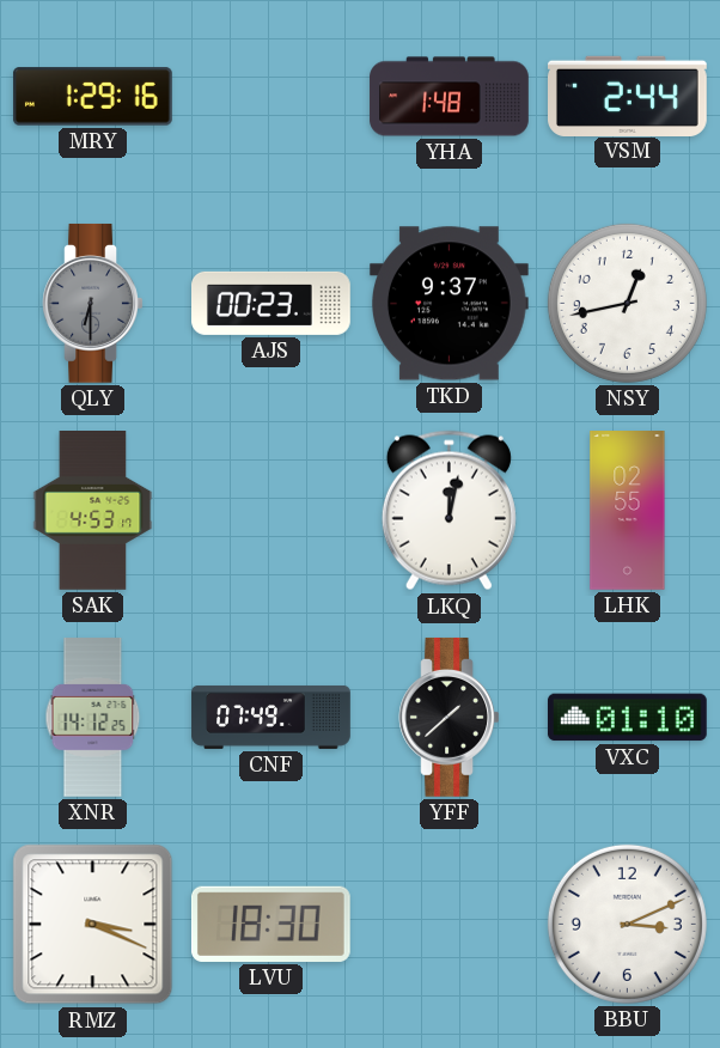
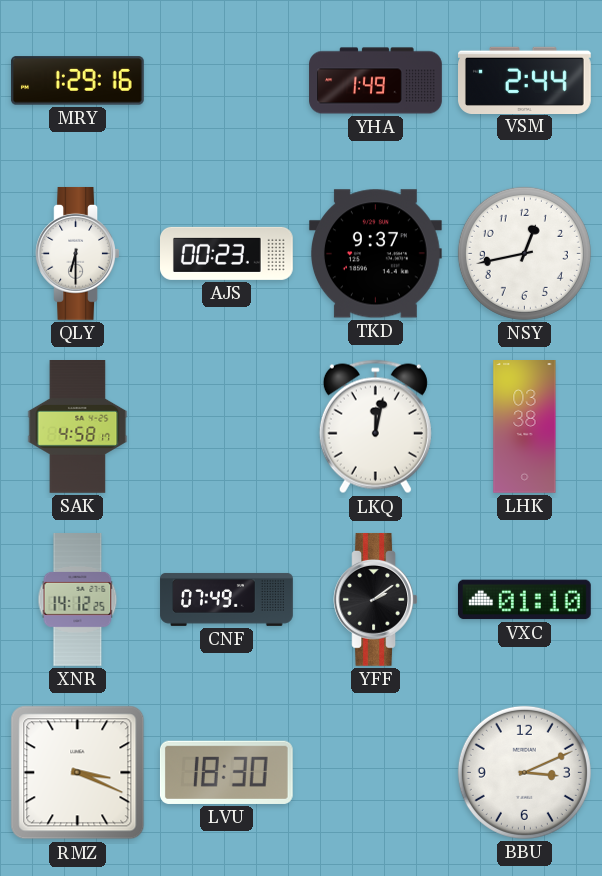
YHA: 1:48 -> 1:49 (376, 81)
QLY dial: grey -> white (78, 253)
SAK: 4:53 -> 4:58 (78, 427)
LHK: 02:55 -> 03:38 (525, 427)
YFF: 1:38 -> 2:09 (376, 599)
